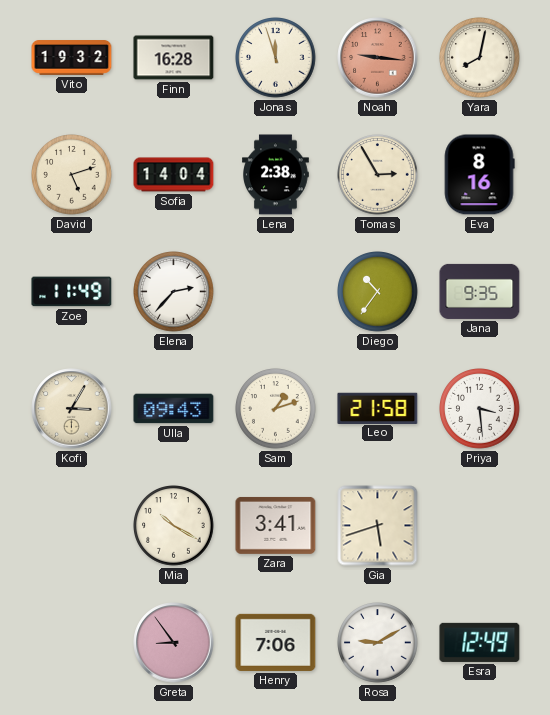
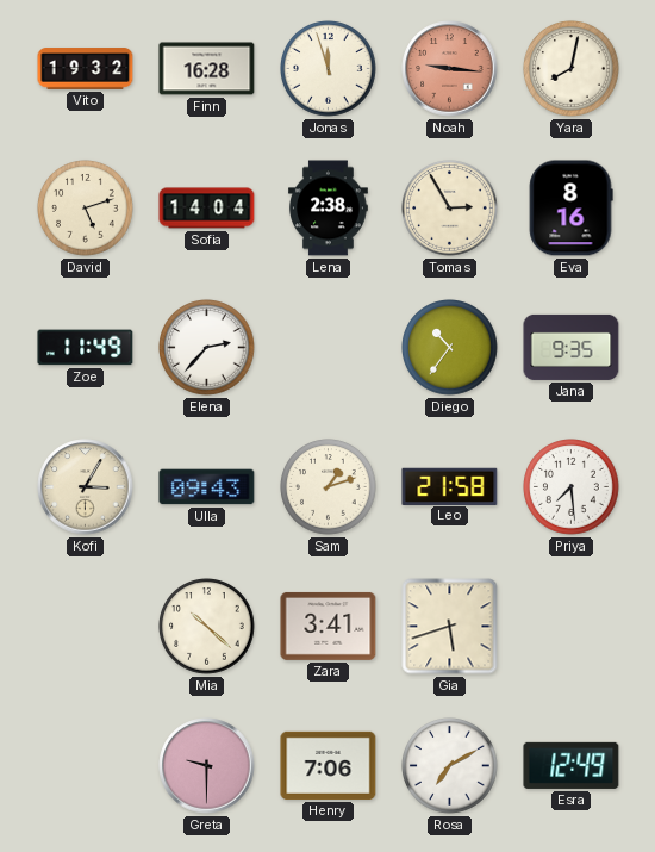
Priya: 3:29 -> 7:29 (572, 487)
Mia: 10:20 -> 10:22 (207, 627)
Greta: 8:54 -> 9:30 (207, 766)
Rosa: 9:10 -> 7:10 (450, 766)
